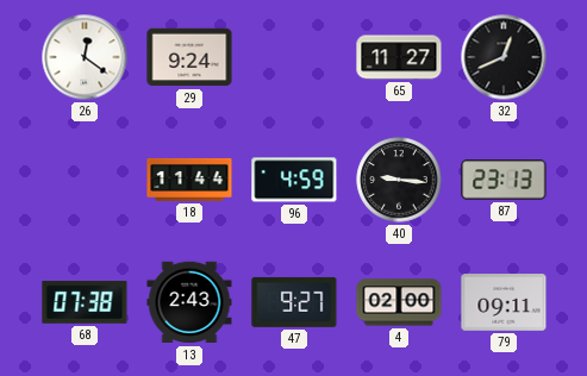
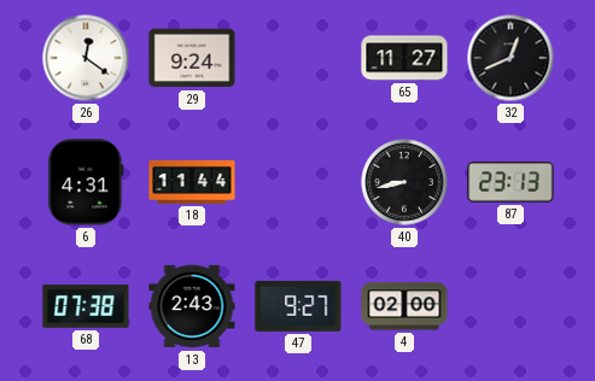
6: none -> 4:31 (86, 182)
96: 4:59 -> none (294, 180)
40: 9:16 -> 8:43 (404, 182)
79: 09:11 -> none (504, 302)
